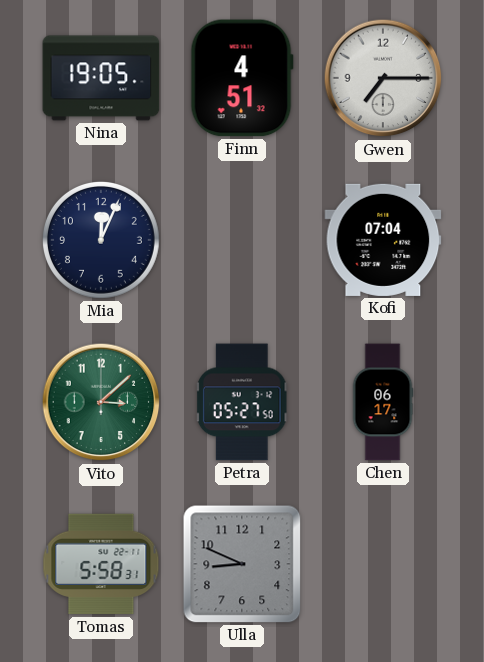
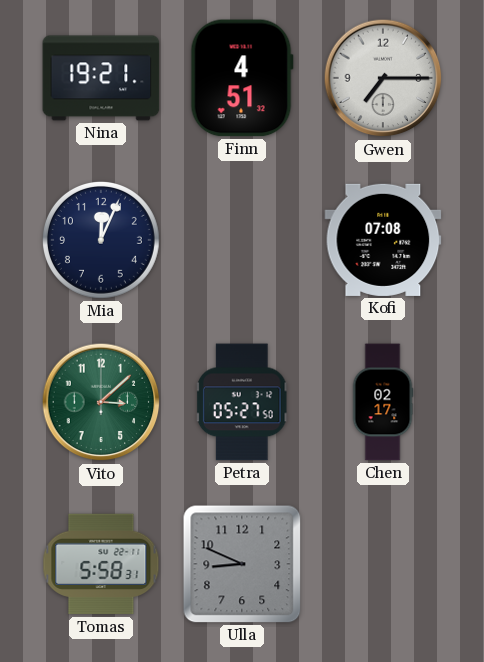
Nina: 19:05 -> 19:21 (101, 78)
Kofi: 07:04 -> 07:08 (383, 240)
Chen: 06:17 -> 02:17 (383, 402)
